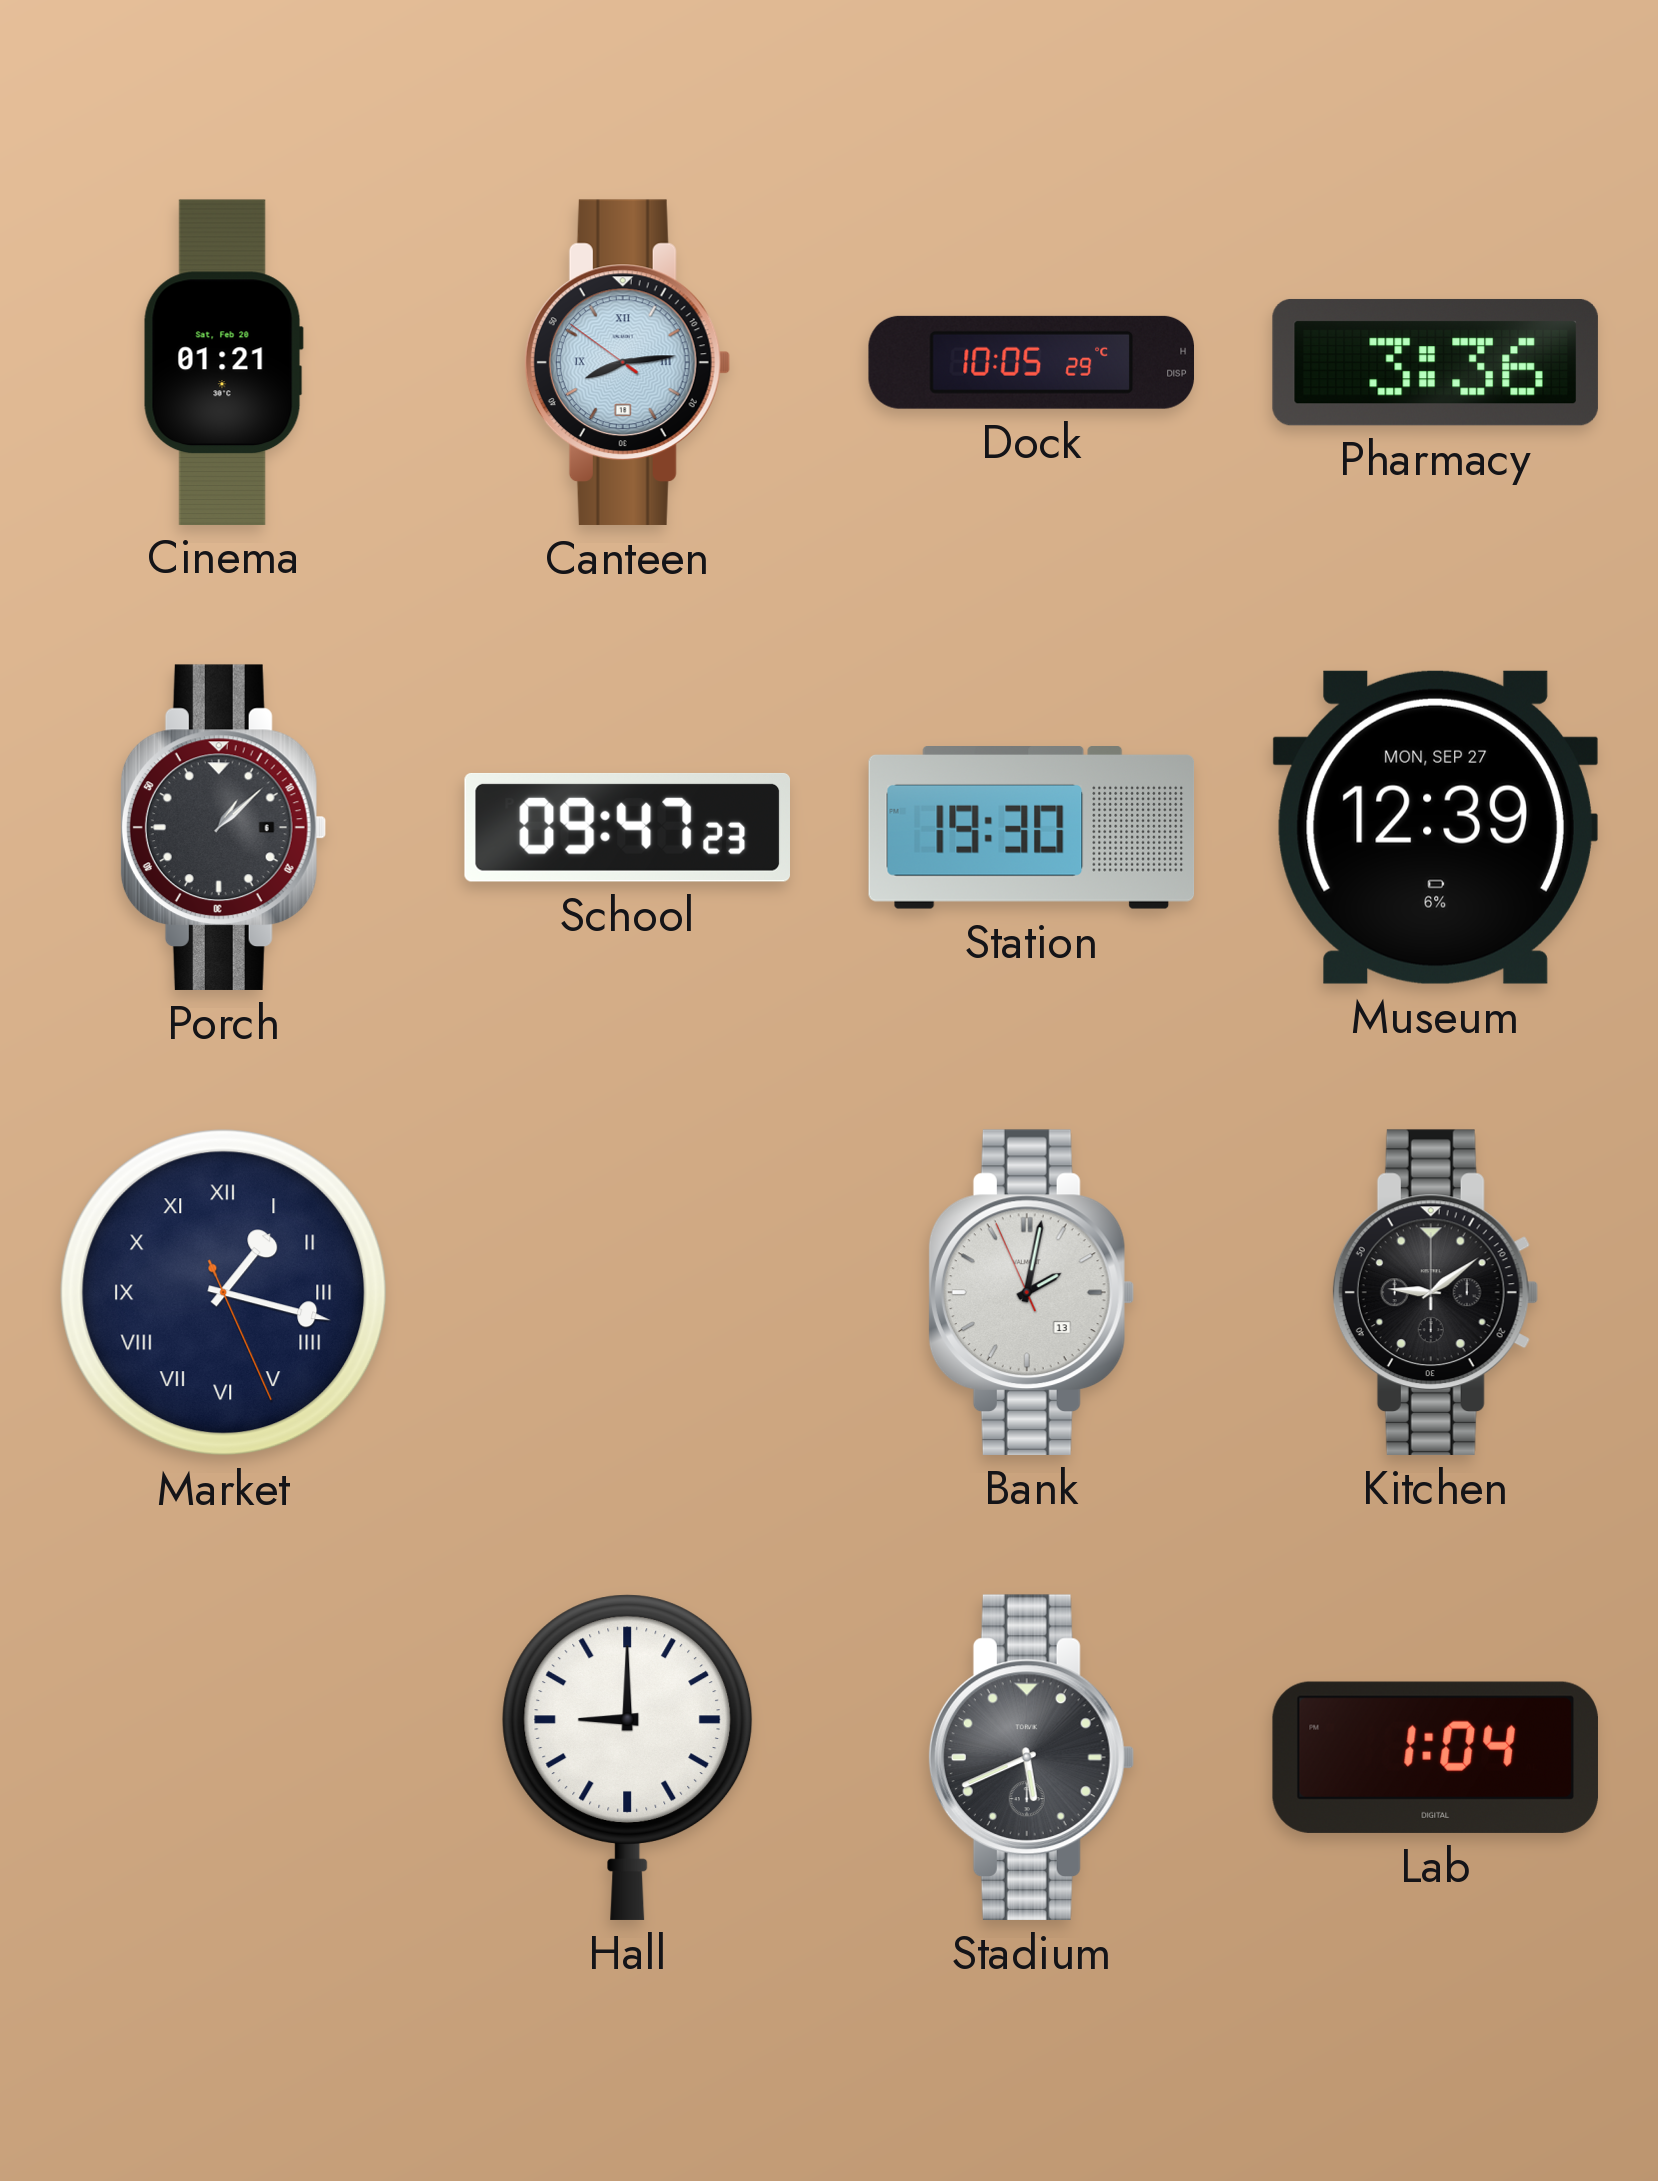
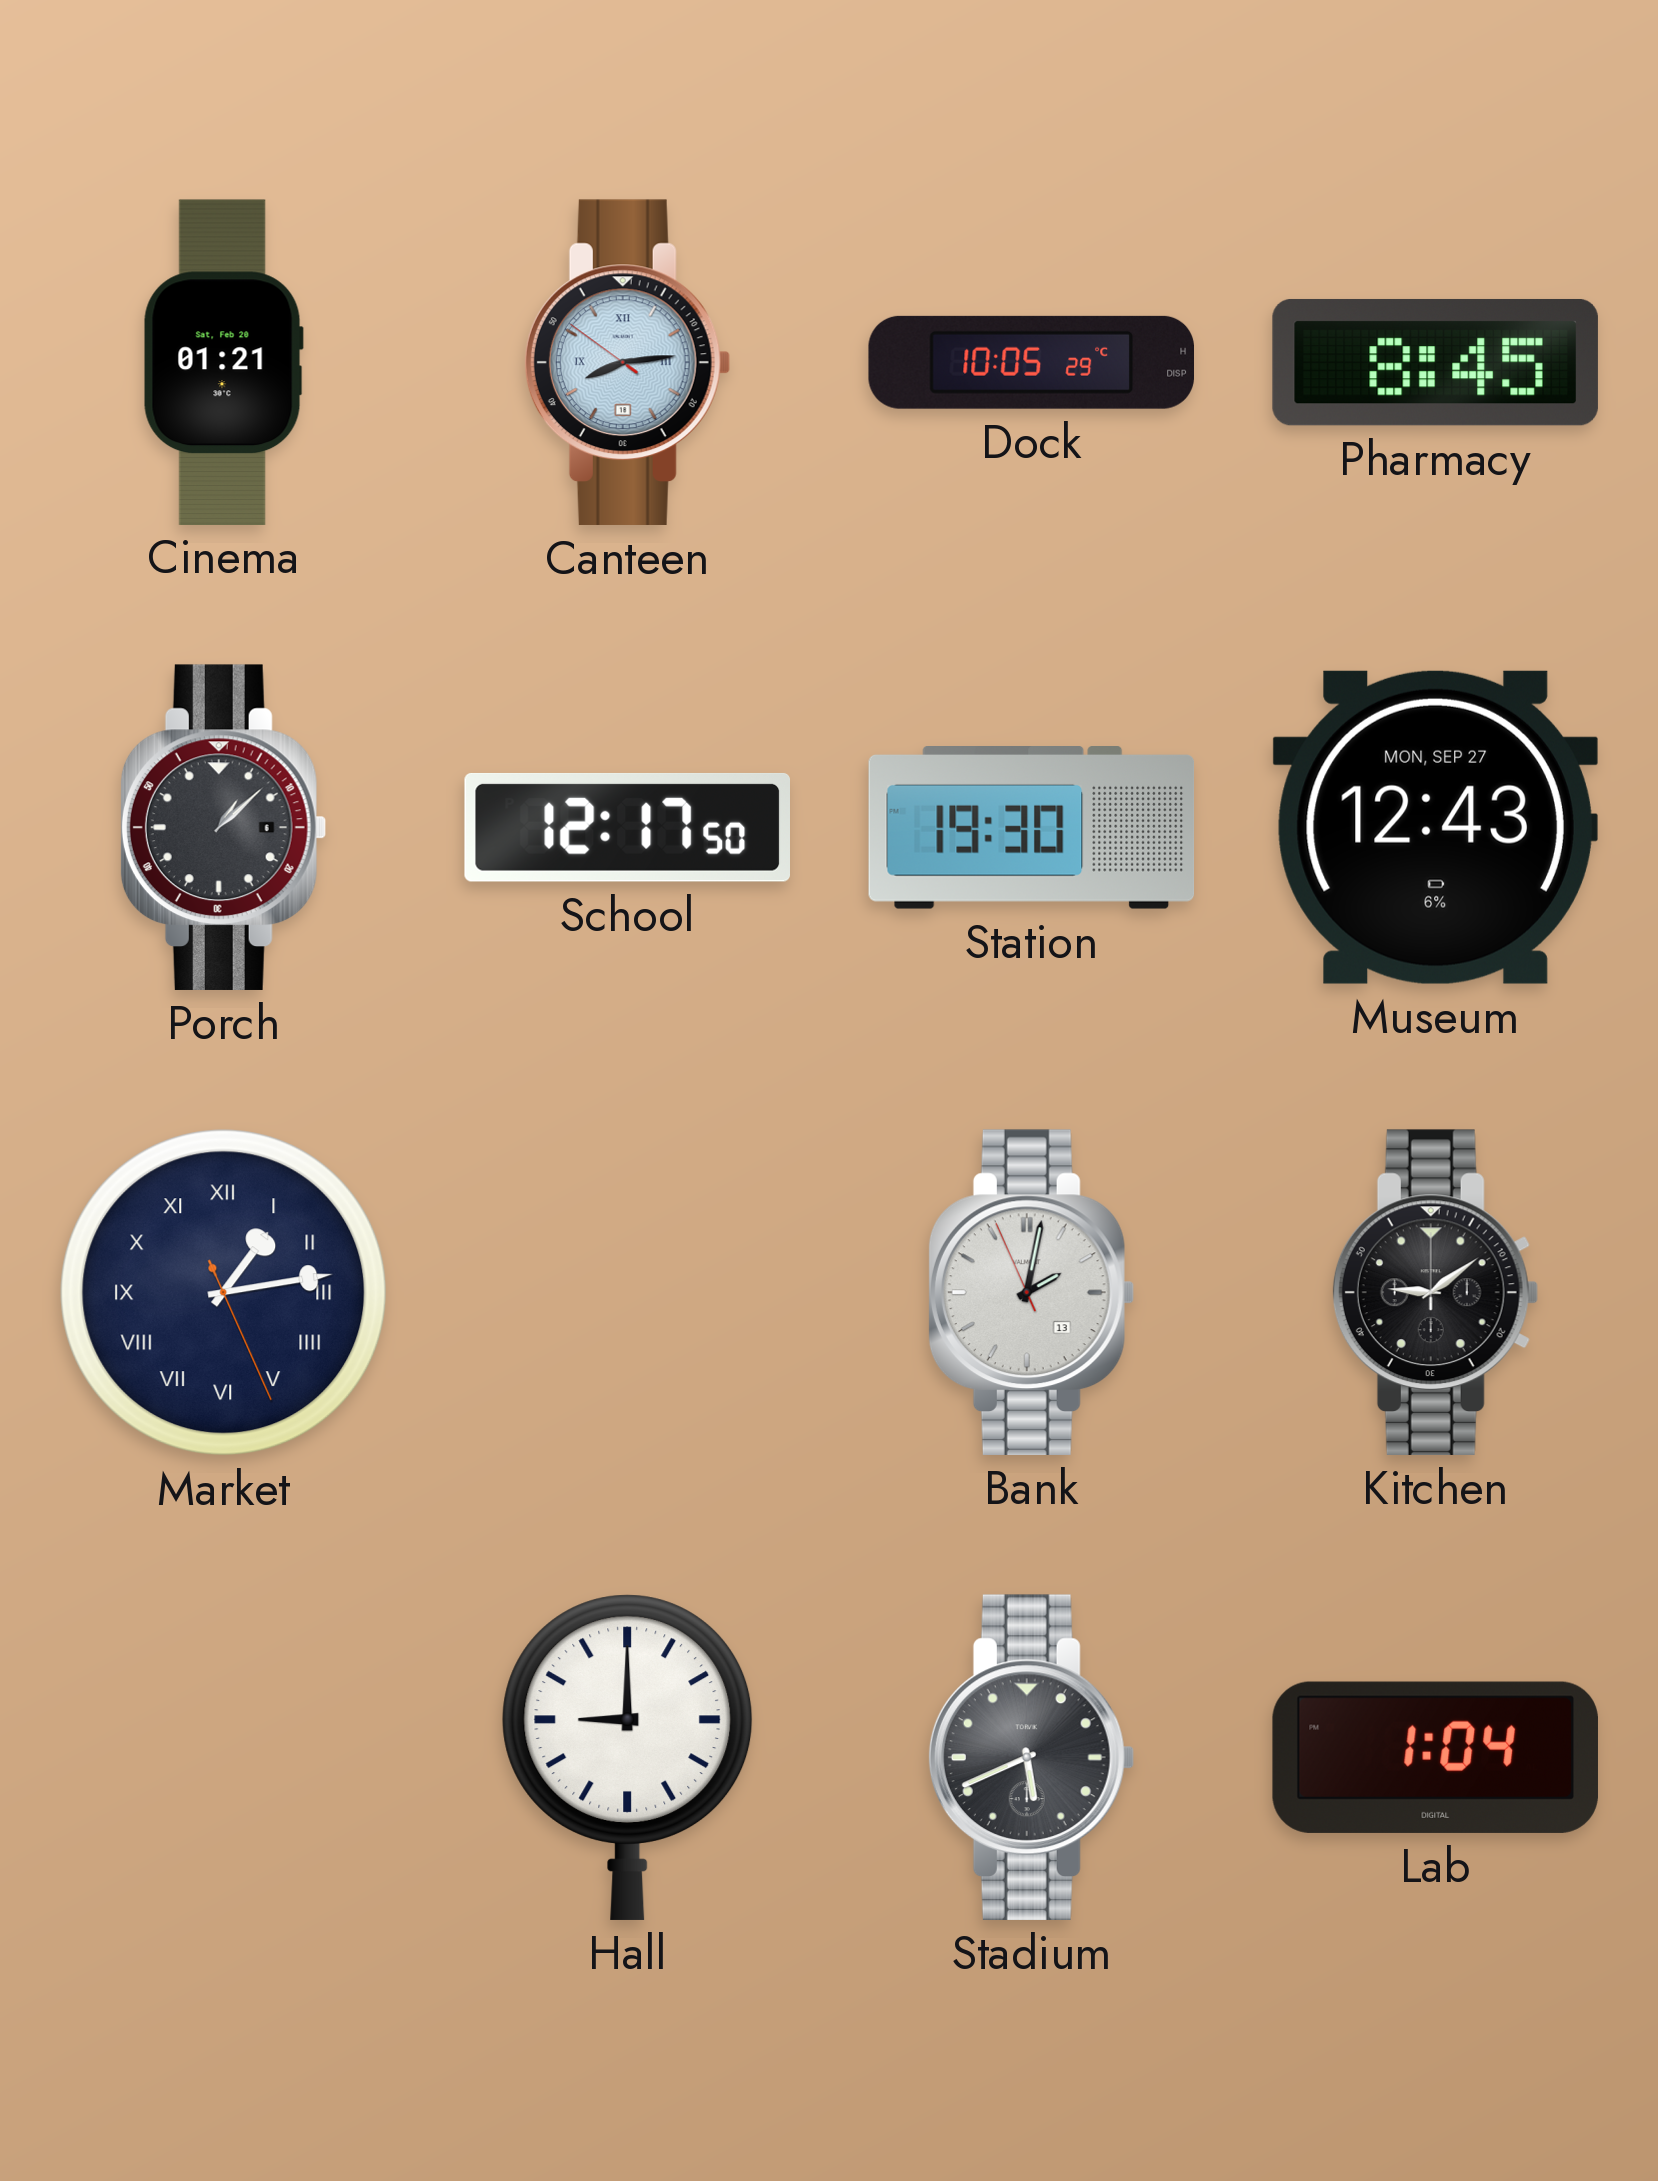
Pharmacy: 3:36 -> 8:45 (1435, 362)
School: 09:47 -> 12:17 (627, 827)
Museum: 12:39 -> 12:43 (1435, 827)
Market: 1:17 -> 1:13 (224, 1293)
